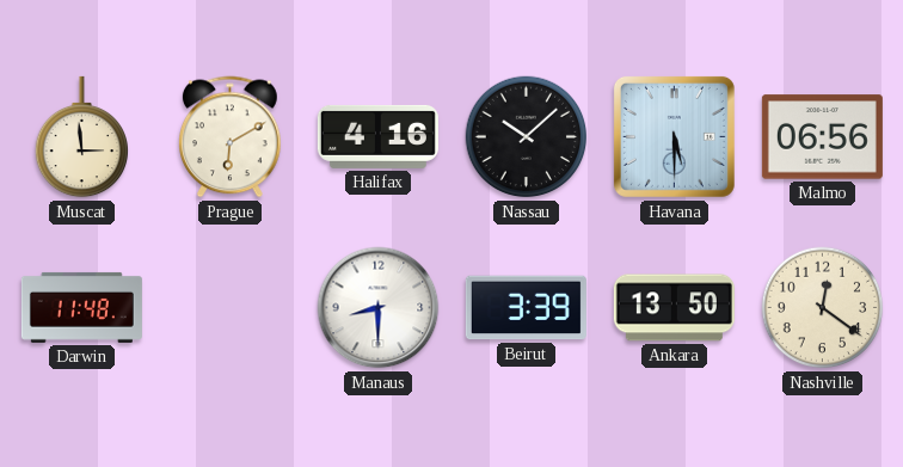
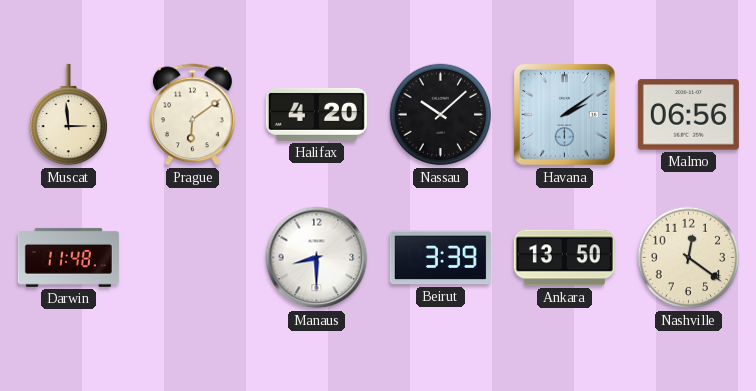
Prague: 6:10 -> 6:09 (193, 115)
Halifax: 4:16 -> 4:20 (316, 114)
Havana: 5:30 -> 2:09 (564, 114)
